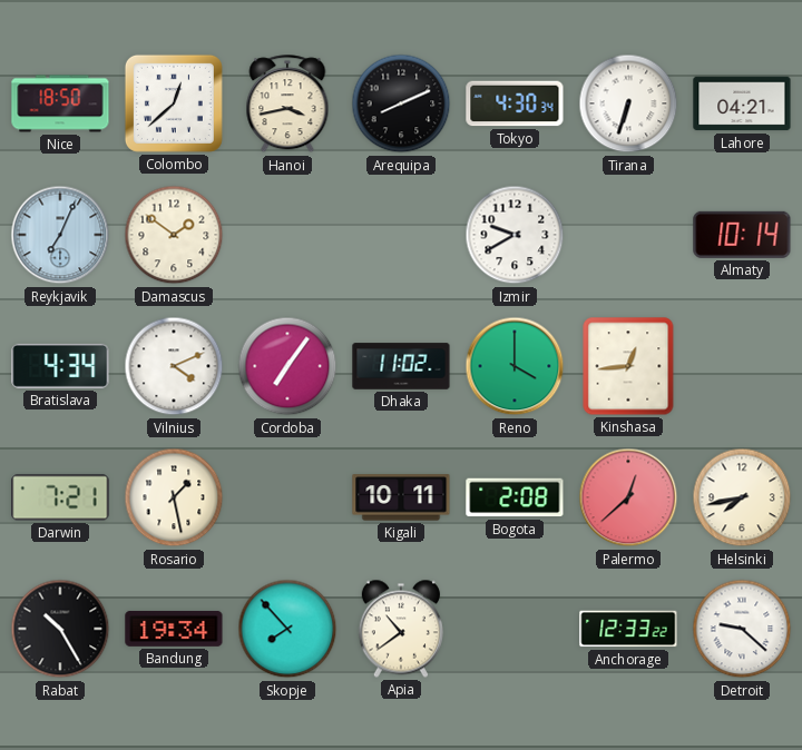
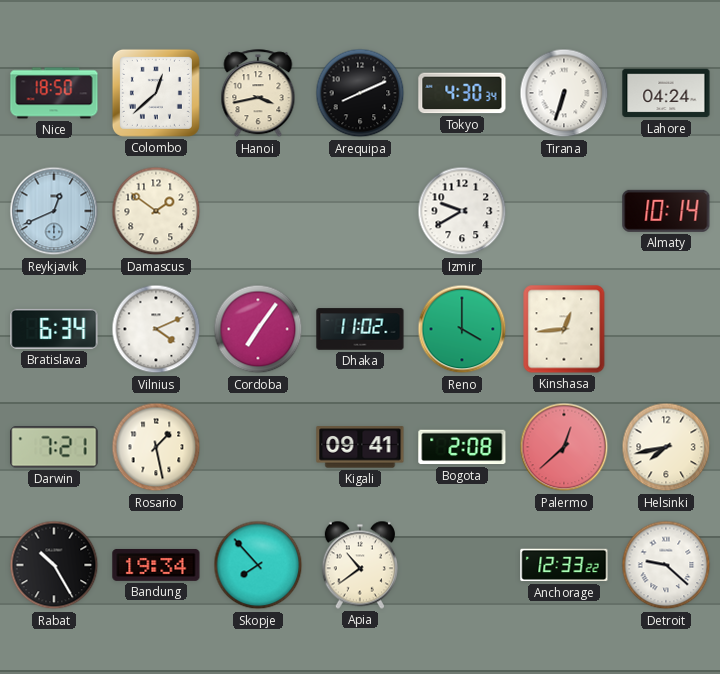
Lahore: 04:21 -> 04:24 (666, 93)
Reykjavik: 7:04 -> 12:41 (54, 211)
Bratislava: 4:34 -> 6:34 (54, 329)
Kigali: 10:11 -> 09:41 (360, 447)
